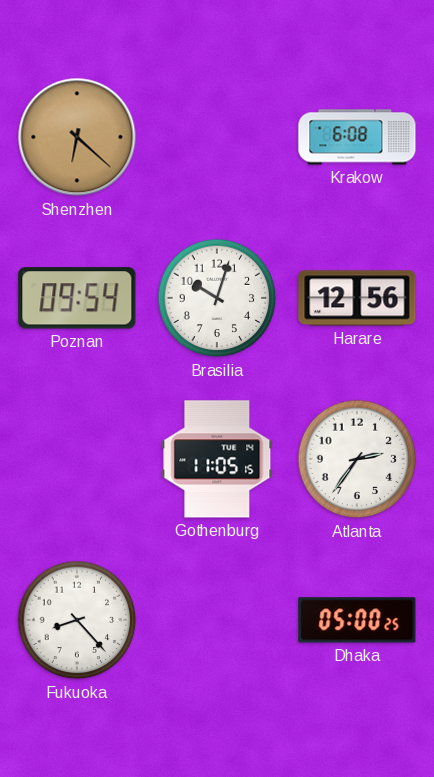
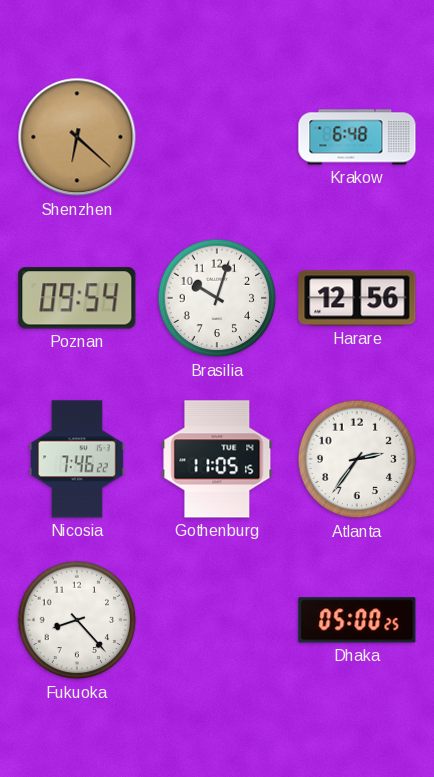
Krakow: 6:08 -> 6:48 (357, 137)
Nicosia: none -> 7:46 (77, 459)
